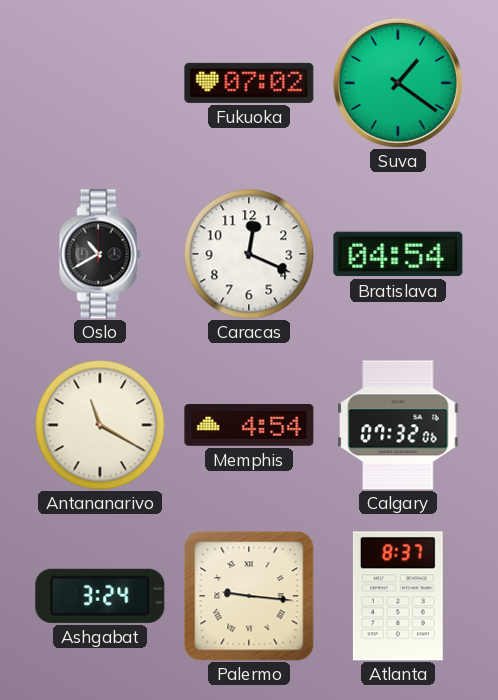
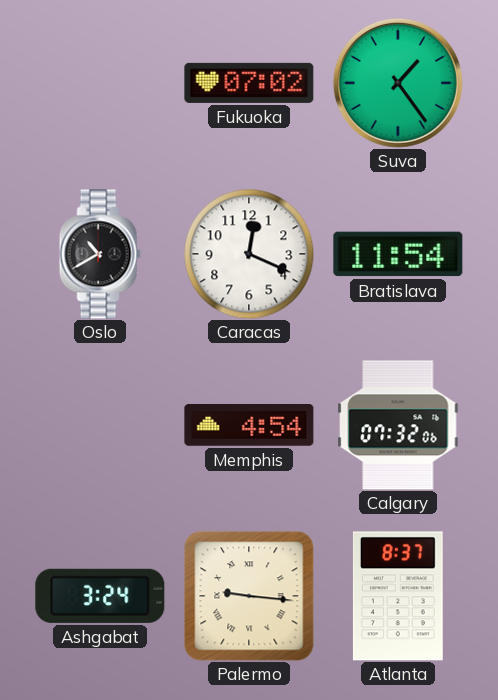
Suva: 1:21 -> 1:24 (398, 83)
Bratislava: 04:54 -> 11:54 (398, 254)
Antananarivo: 11:20 -> none (100, 425)
